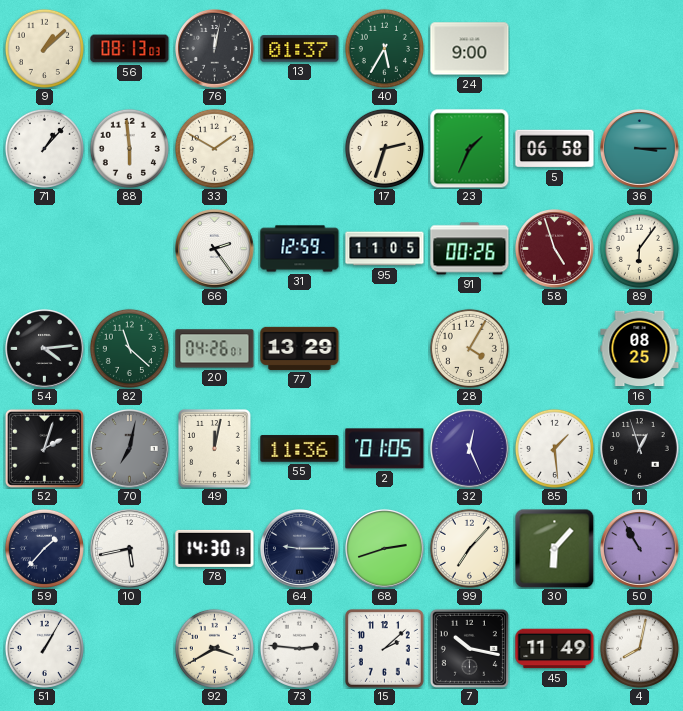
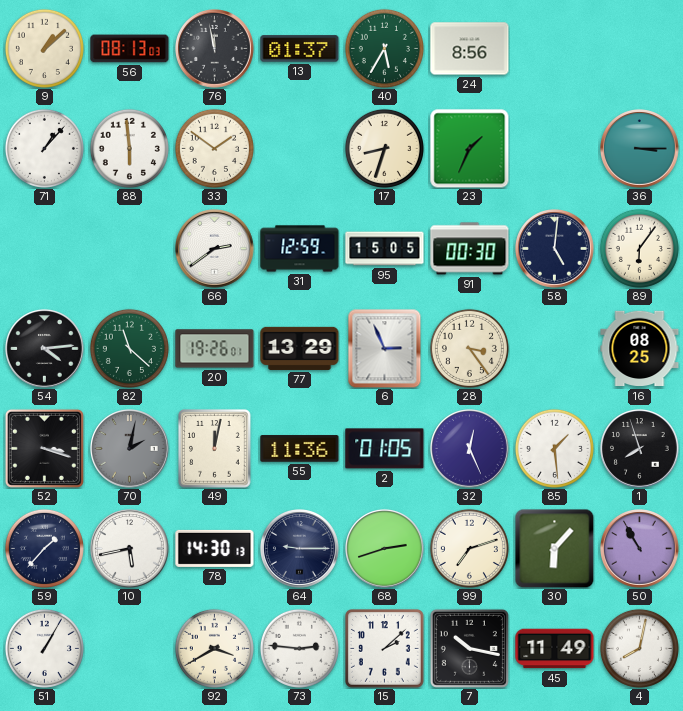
76: 12:02 -> 11:58 (215, 49)
24: 9:00 -> 8:56 (470, 49)
33: 1:50 -> 1:51 (214, 148)
17: 2:33 -> 8:33 (384, 148)
5: 06:58 -> none (555, 149)
66: 2:24 -> 2:39 (215, 249)
95: 11:05 -> 15:05 (385, 249)
91: 00:26 -> 00:30 (470, 249)
58: 4:57 -> 5:01 (555, 249)
58 dial: burgundy -> navy (555, 249)
20: 04:26 -> 19:26 (215, 349)
6: none -> 2:56 (385, 348)
28: 4:05 -> 3:24 (469, 348)
52: 2:03 -> 3:18 (44, 448)
70: 7:02 -> 2:02 (130, 449)
1: 12:57 -> 7:57 (640, 449)
99: 7:07 -> 7:12 (469, 548)
